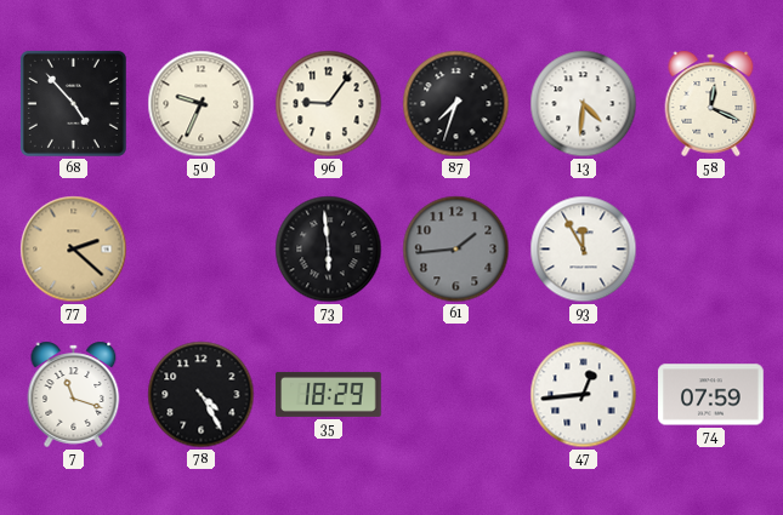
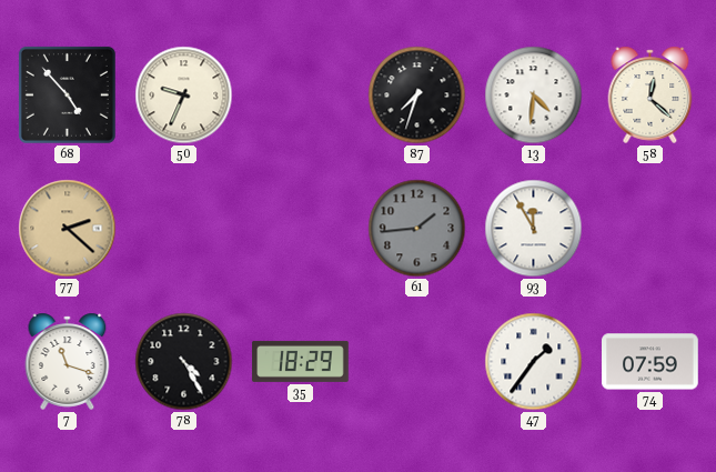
96: 9:06 -> none (329, 104)
58: 12:19 -> 12:22 (651, 94)
73: 5:59 -> none (329, 250)
47: 12:44 -> 1:36 (534, 362)
